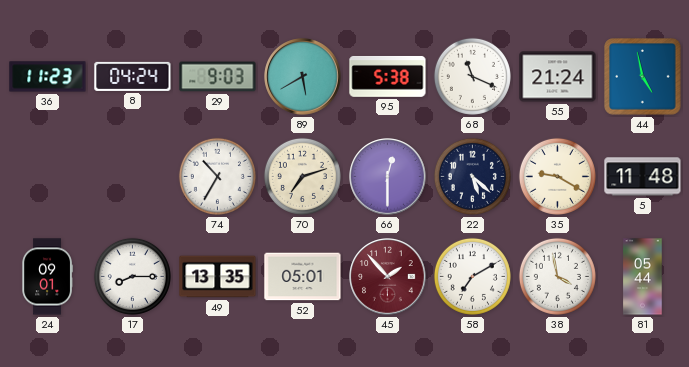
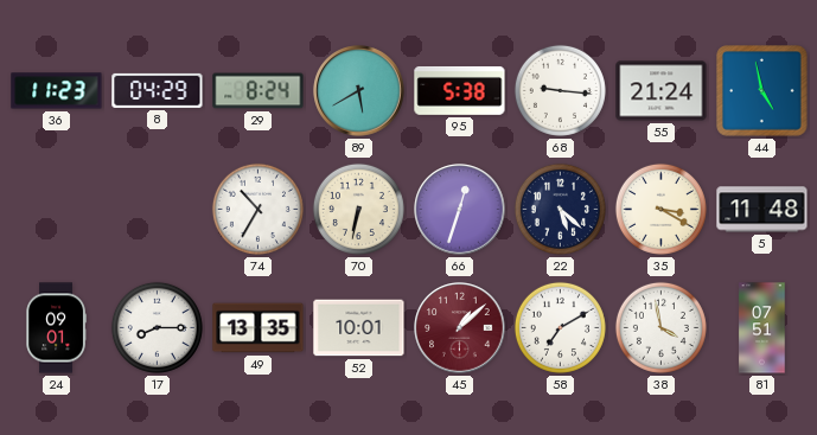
8: 04:24 -> 04:29 (158, 90)
29: 9:03 -> 8:24 (258, 91)
68: 11:19 -> 9:16 (560, 90)
70: 7:12 -> 6:32 (358, 209)
66: 12:30 -> 12:33 (460, 210)
35: 9:20 -> 3:20 (660, 209)
52: 05:01 -> 10:01 (359, 328)
45: 1:53 -> 1:08 (460, 328)
81: 05:44 -> 07:51 (762, 328)
